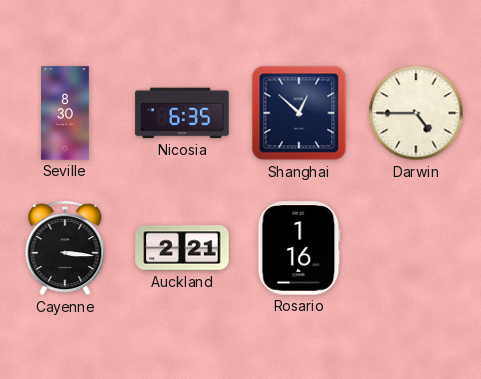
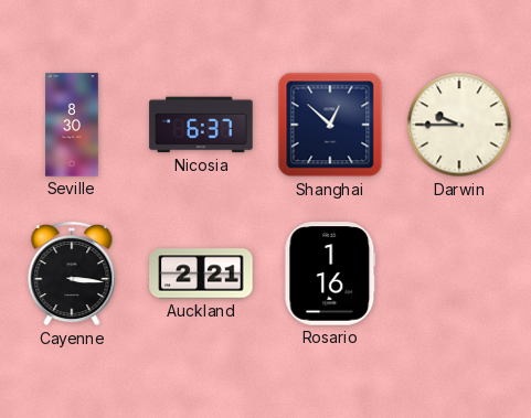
Nicosia: 6:35 -> 6:37 (201, 125)
Darwin: 4:45 -> 9:45 (459, 125)
